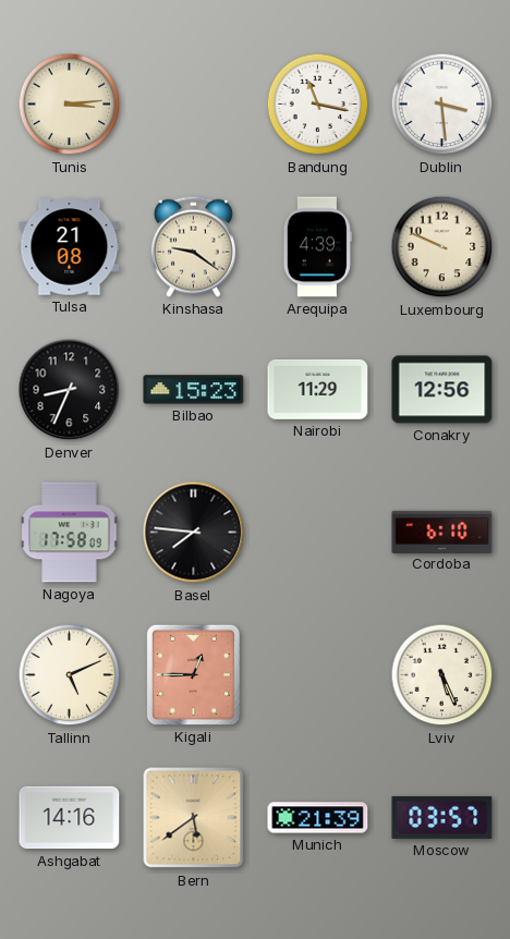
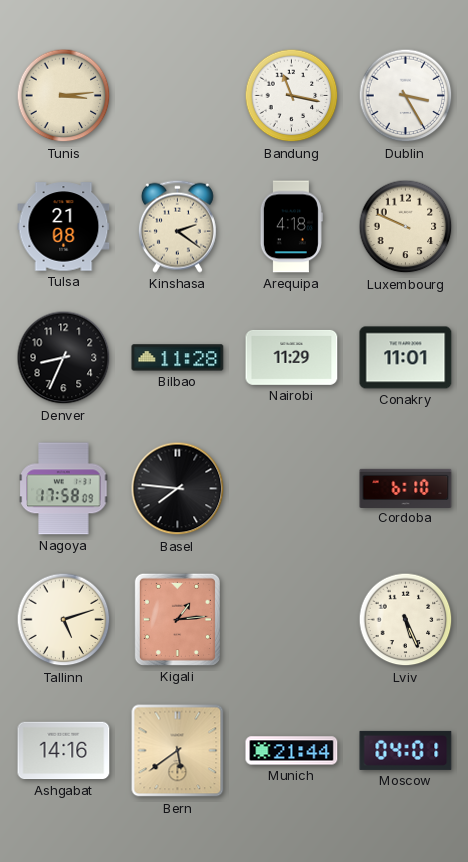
Dublin: 3:29 -> 3:25 (406, 96)
Kinshasa: 9:21 -> 2:21 (177, 226)
Arequipa: 4:39 -> 4:18 (291, 227)
Bilbao: 15:23 -> 11:28 (178, 358)
Conakry: 12:56 -> 11:01 (406, 358)
Tallinn: 5:11 -> 5:12 (64, 620)
Kigali: 12:45 -> 1:14 (177, 619)
Munich: 21:39 -> 21:44 (292, 751)
Moscow: 03:57 -> 04:01 (406, 750)
